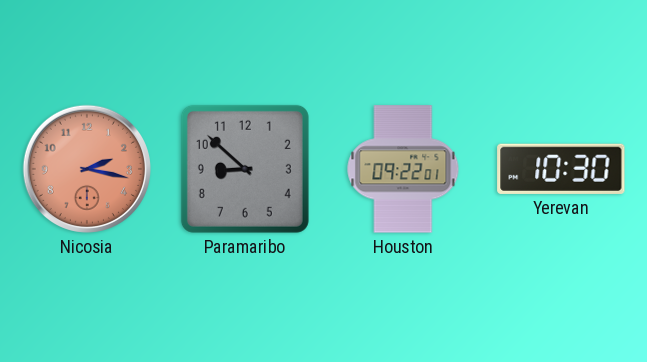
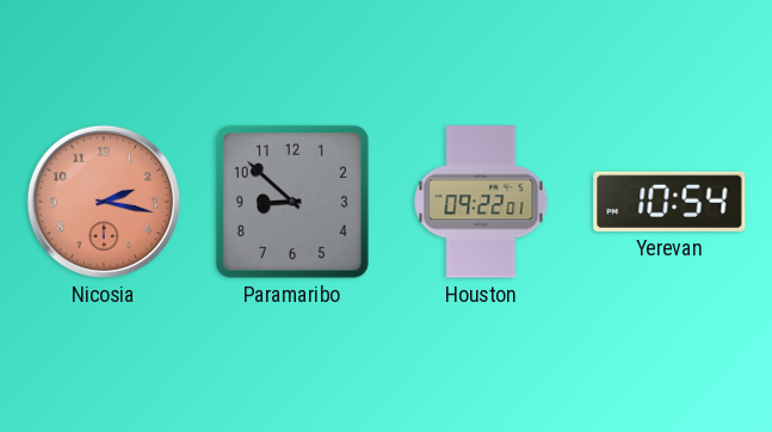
Yerevan: 10:30 -> 10:54 (669, 202)
